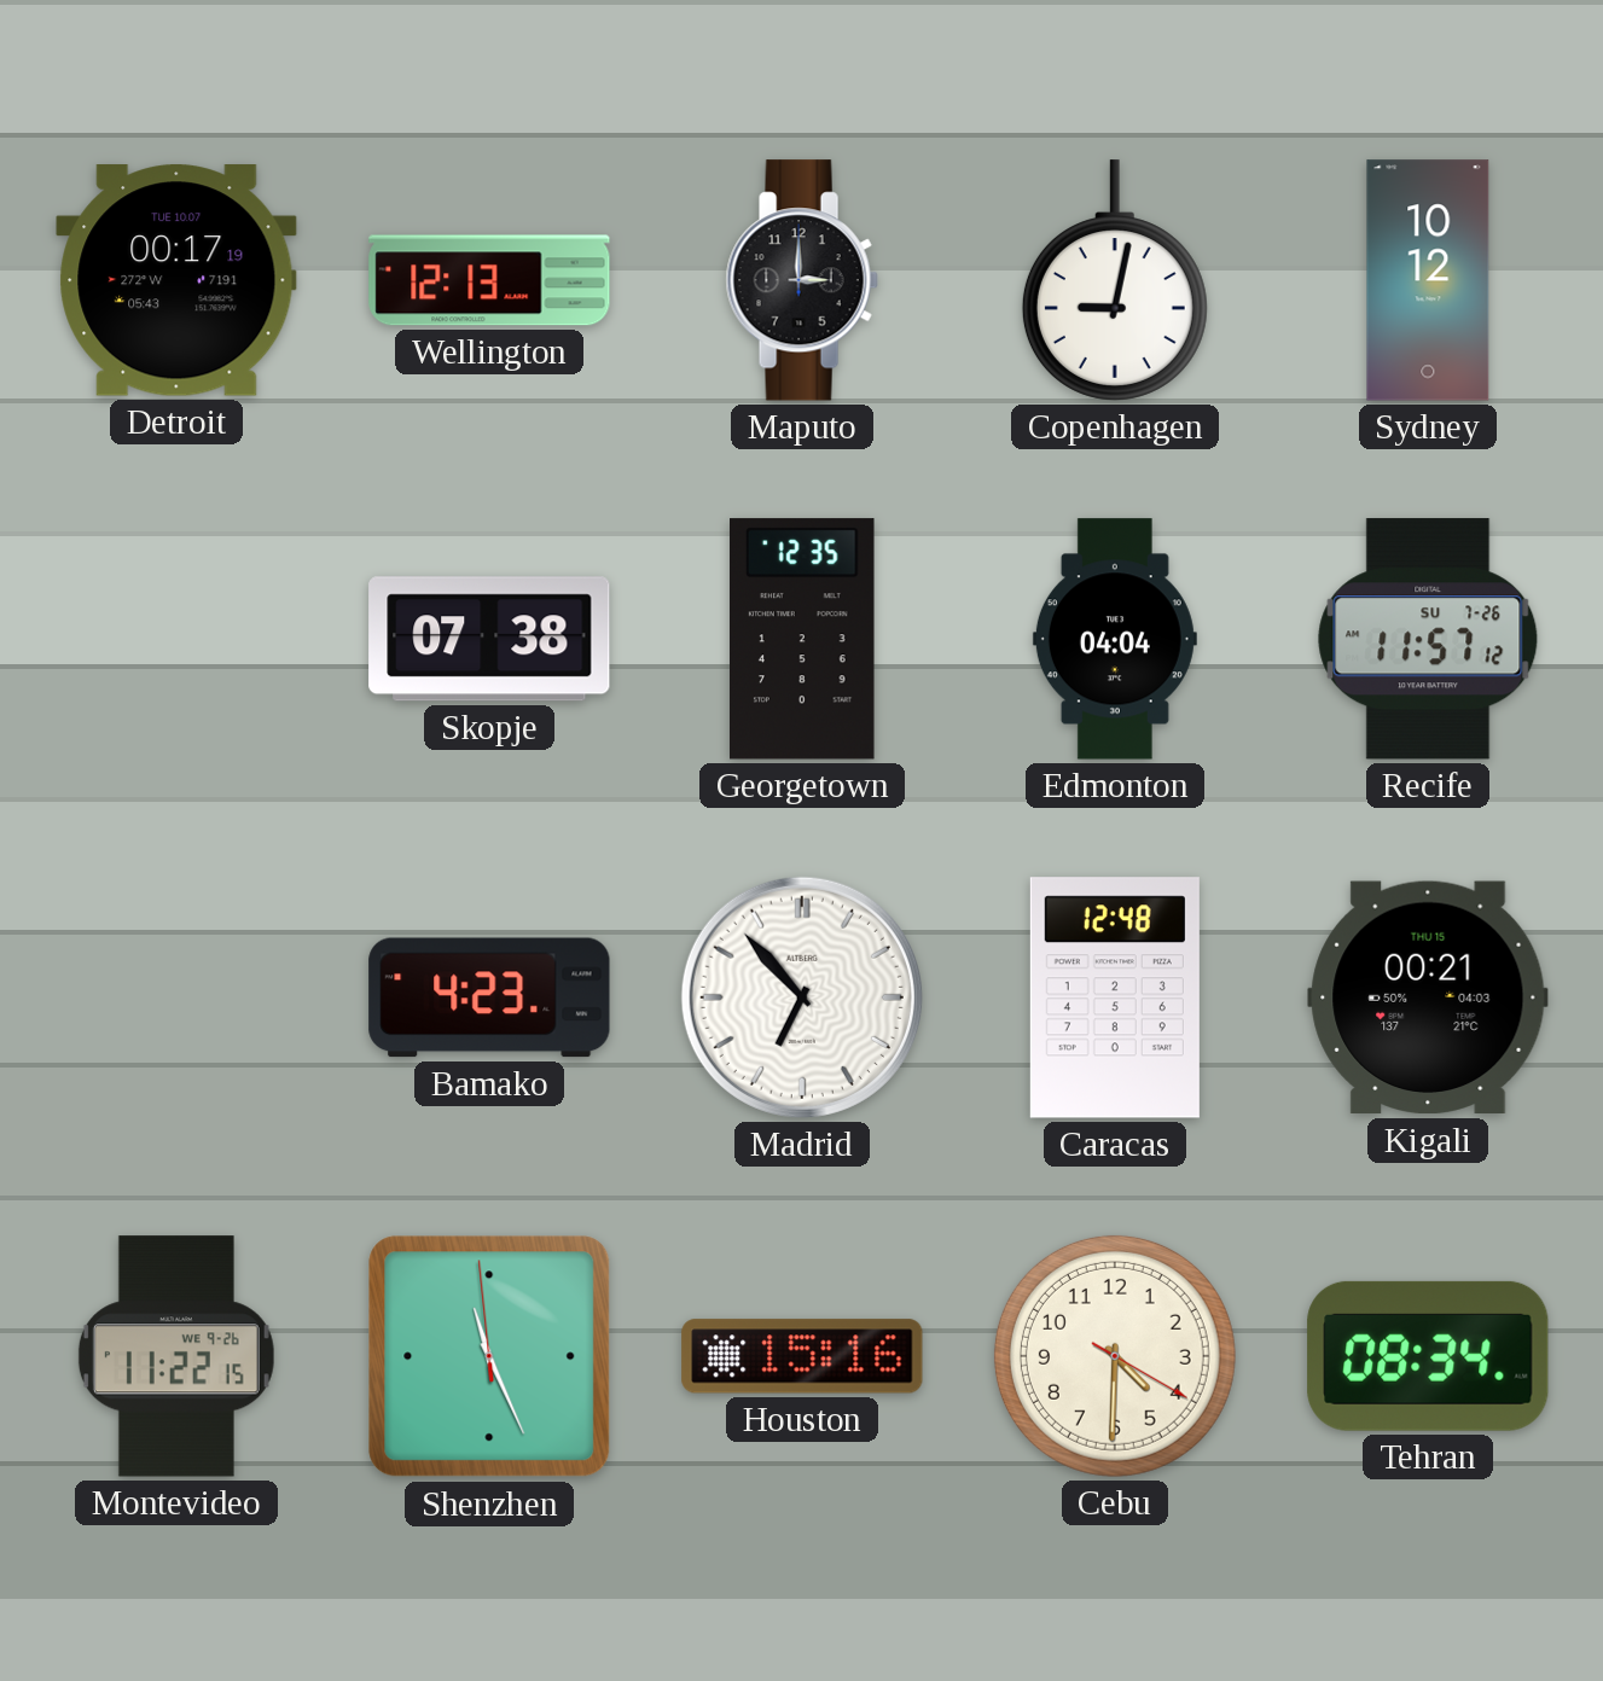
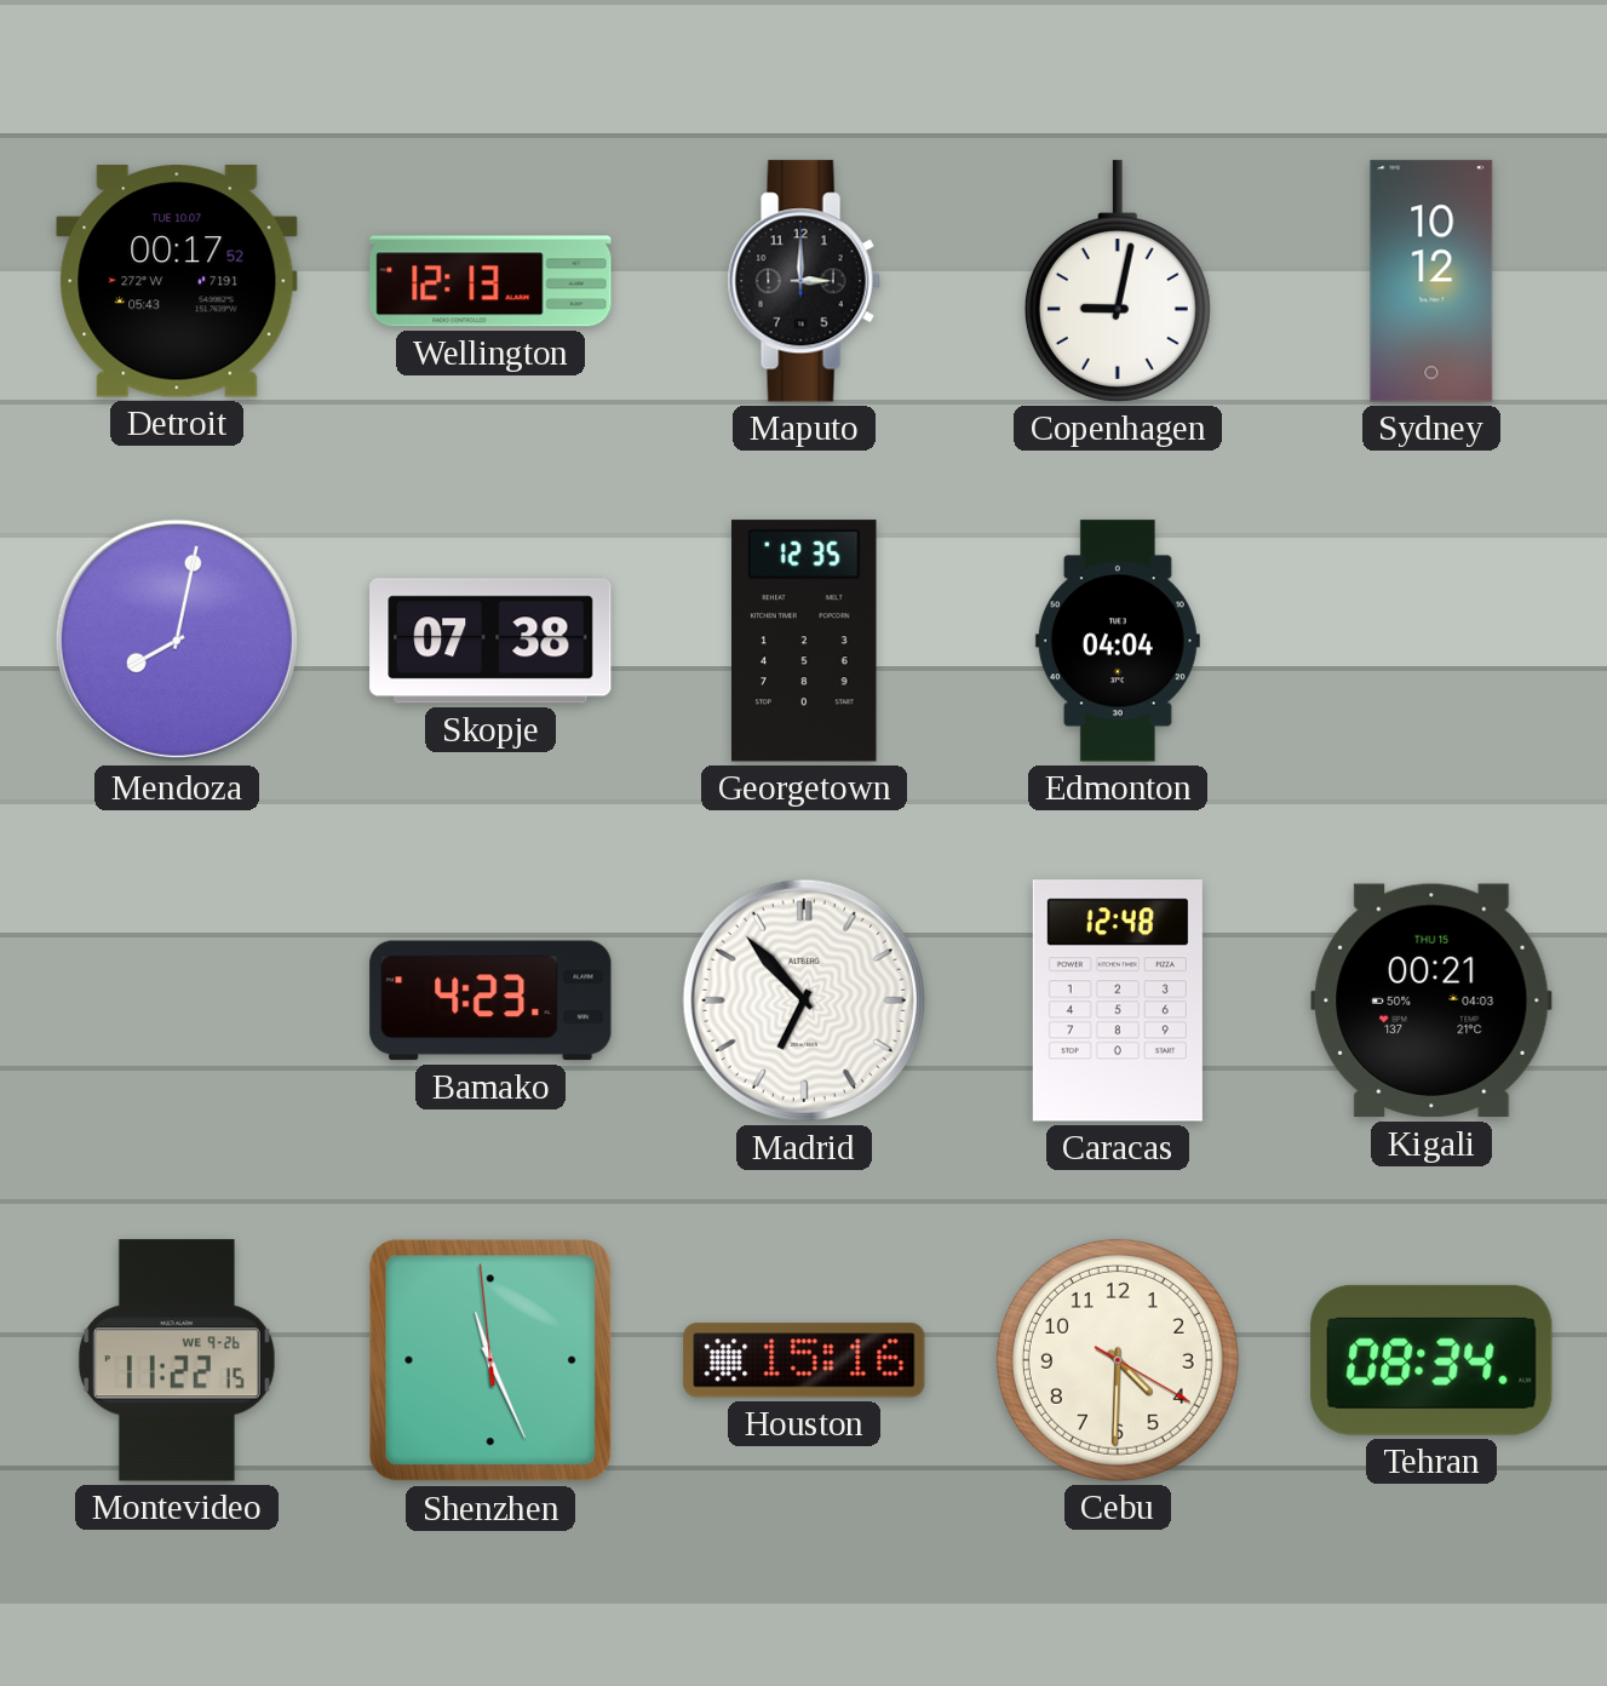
Detroit: 00:17:19 -> 00:17:52 (177, 281)
Mendoza: none -> 8:02 (177, 641)
Recife: 11:57 -> none (1428, 639)
